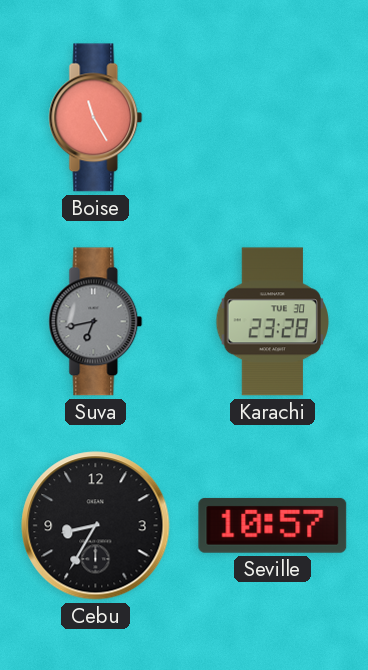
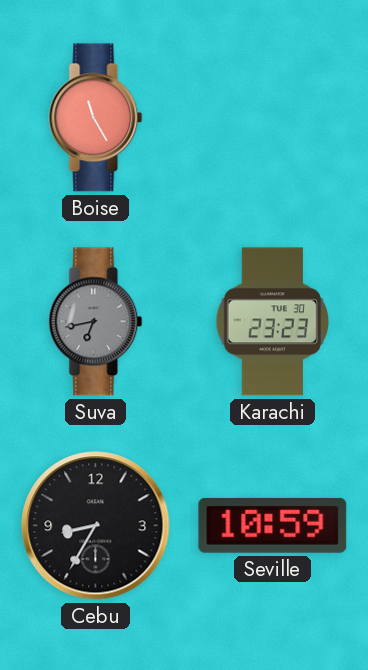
Karachi: 23:28 -> 23:23 (273, 322)
Seville: 10:57 -> 10:59 (273, 525)
